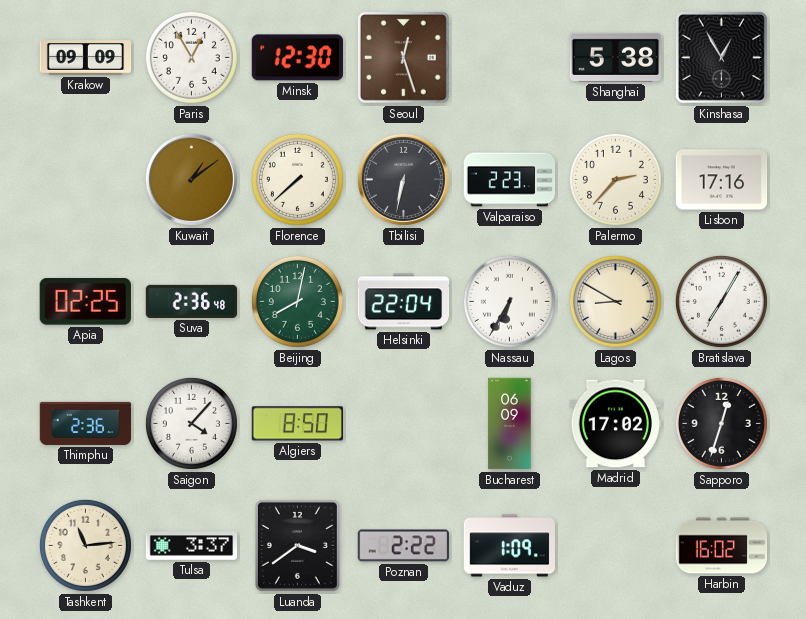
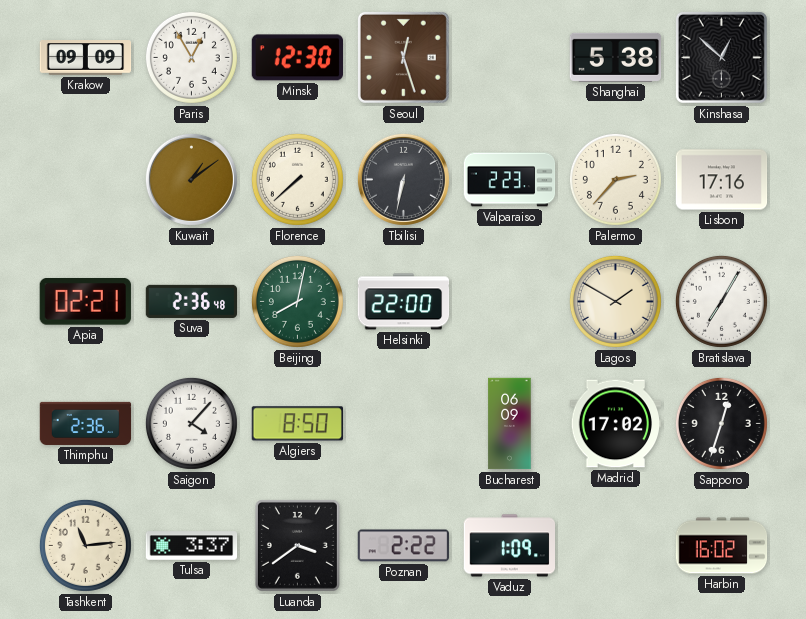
Kinshasa: 12:55 -> 12:52 (721, 57)
Apia: 02:25 -> 02:21 (85, 302)
Helsinki: 22:04 -> 22:00 (404, 302)
Nassau: 6:35 -> none (509, 301)
Lagos: 8:50 -> 1:50 (615, 301)
